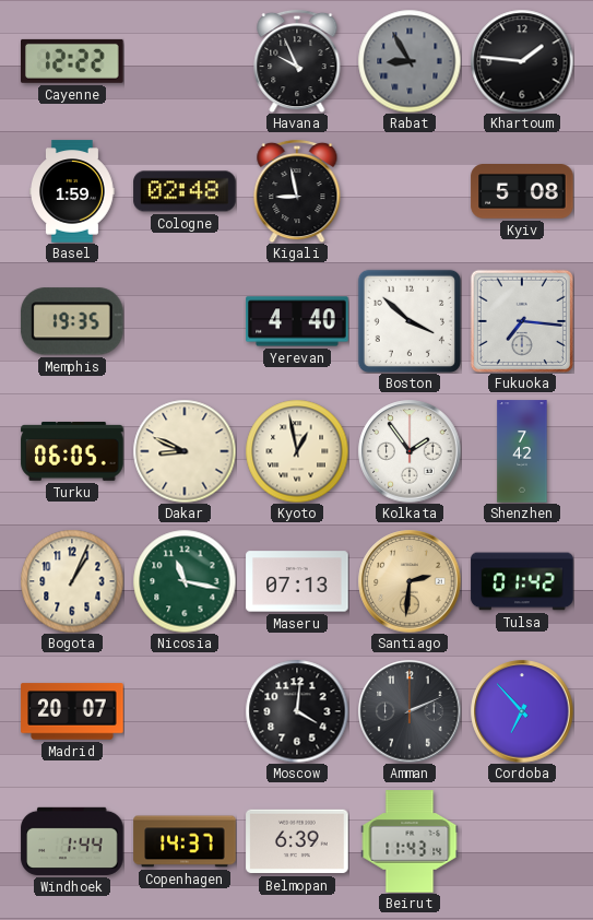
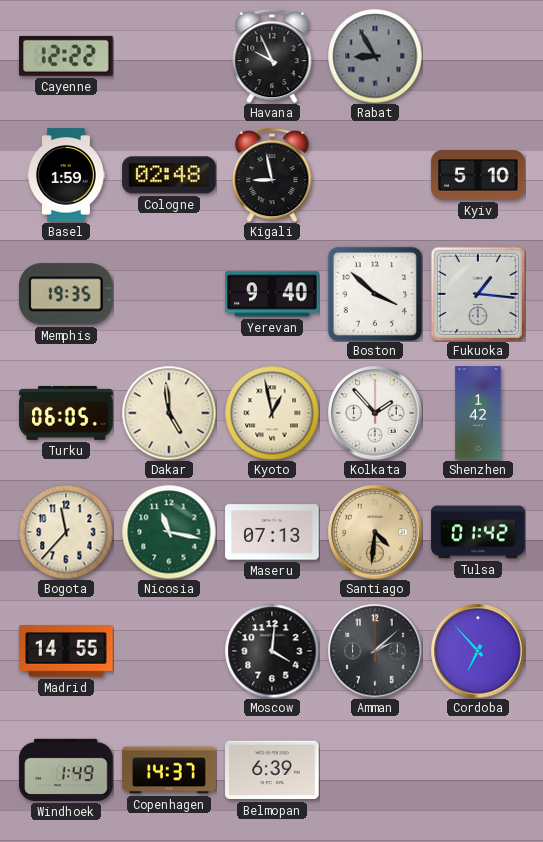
Khartoum: 1:46 -> none (522, 61)
Kyiv: 5:08 -> 5:10 (478, 176)
Yerevan: 4:40 -> 9:40 (272, 294)
Fukuoka: 7:16 -> 1:16 (478, 294)
Dakar: 8:49 -> 4:59 (169, 413)
Kolkata: 1:54 -> 1:53 (375, 413)
Shenzhen: 7:42 -> 1:42 (478, 413)
Bogota: 1:04 -> 11:37 (66, 532)
Santiago: 2:31 -> 4:31 (375, 532)
Madrid: 20:07 -> 14:55 (66, 651)
Amman: 2:11 -> 2:08 (375, 651)
Windhoek: 1:44 -> 1:49 (66, 770)
Beirut: 11:43 -> none (410, 841)
